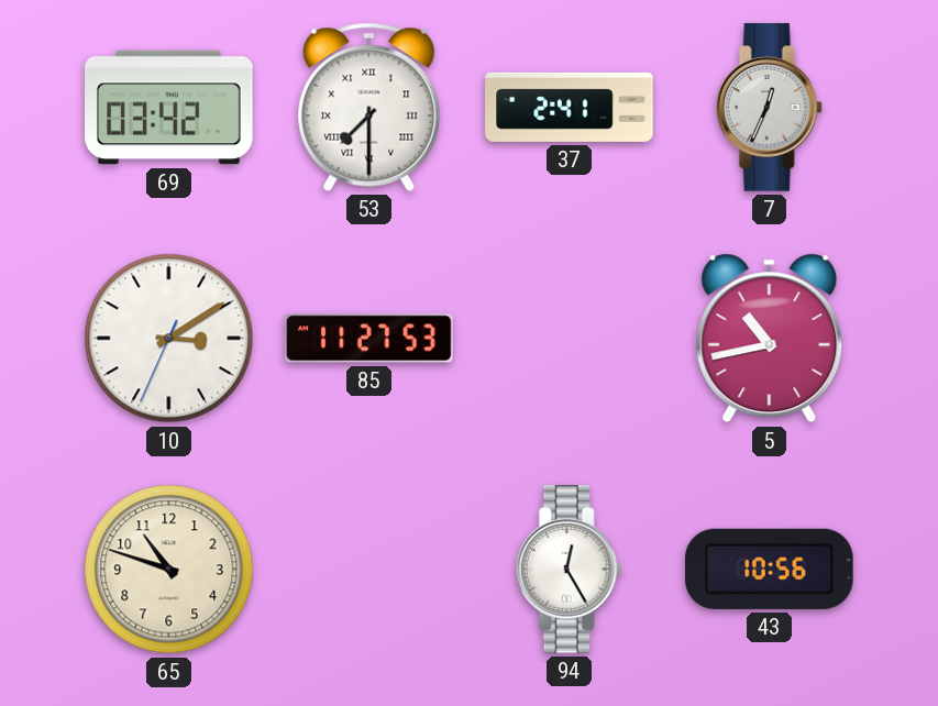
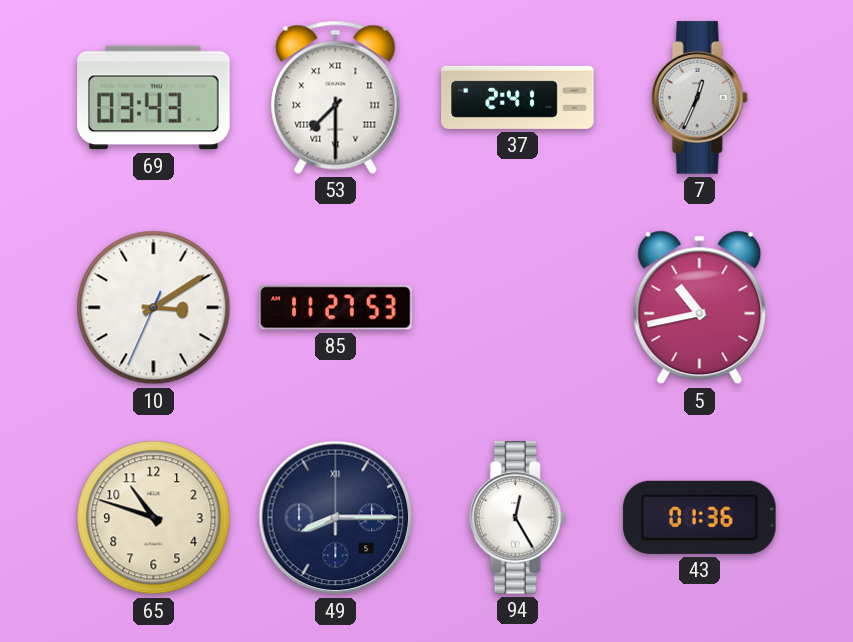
69: 03:42 -> 03:43 (154, 98)
49: none -> 8:15 (336, 518)
43: 10:56 -> 01:36 (700, 517)
